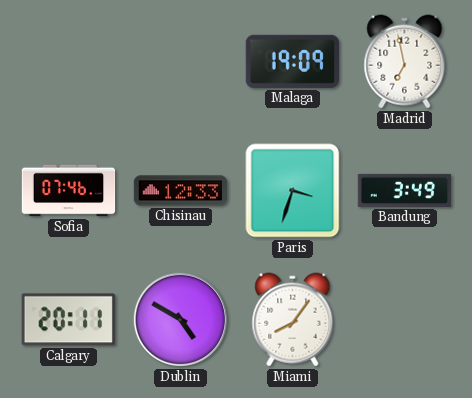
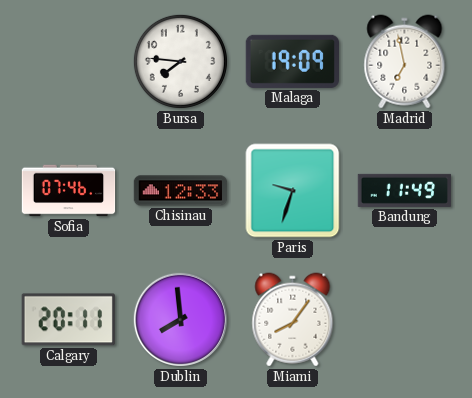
Bursa: none -> 7:46 (180, 61)
Paris: 3:33 -> 9:33 (293, 191)
Bandung: 3:49 -> 11:49 (405, 190)
Dublin: 4:50 -> 7:59 (180, 319)
